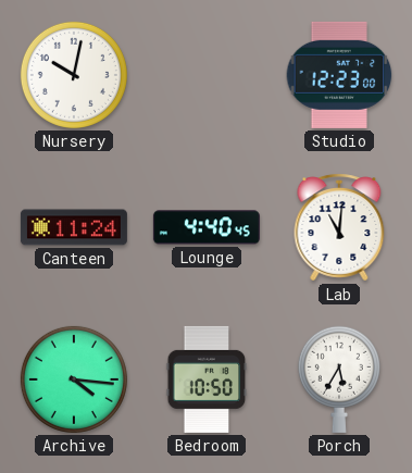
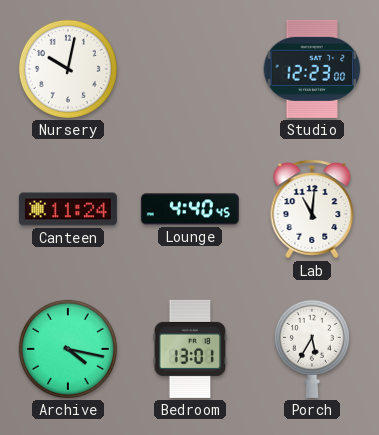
Archive: 4:16 -> 4:17 (68, 349)
Bedroom: 10:50 -> 13:01 (190, 349)
